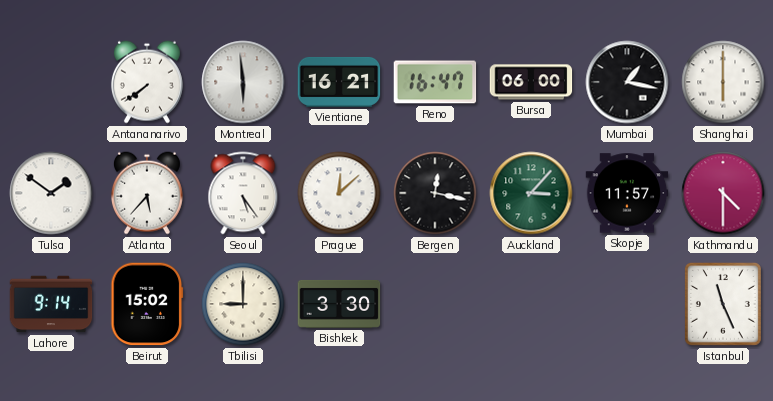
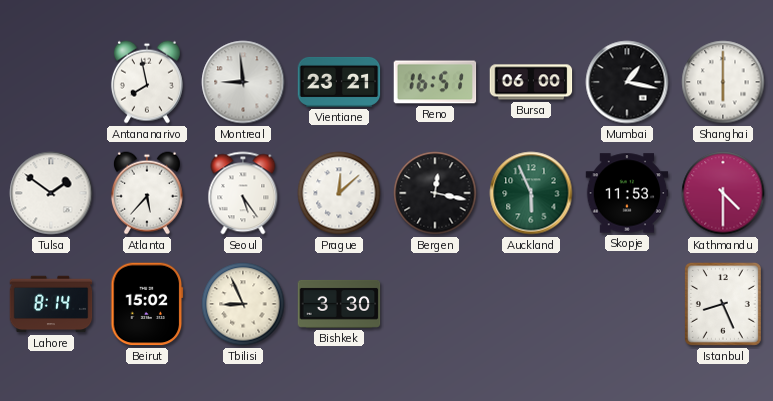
Antananarivo: 7:39 -> 7:58 (147, 82)
Montreal: 5:59 -> 8:59 (243, 82)
Vientiane: 16:21 -> 23:21 (339, 82)
Reno: 16:47 -> 16:51 (435, 82)
Auckland: 3:07 -> 5:56 (531, 193)
Skopje: 11:57 -> 11:53 (627, 193)
Lahore: 9:14 -> 8:14 (51, 304)
Tbilisi: 9:00 -> 8:56 (243, 304)
Istanbul: 11:26 -> 8:26 (723, 304)
